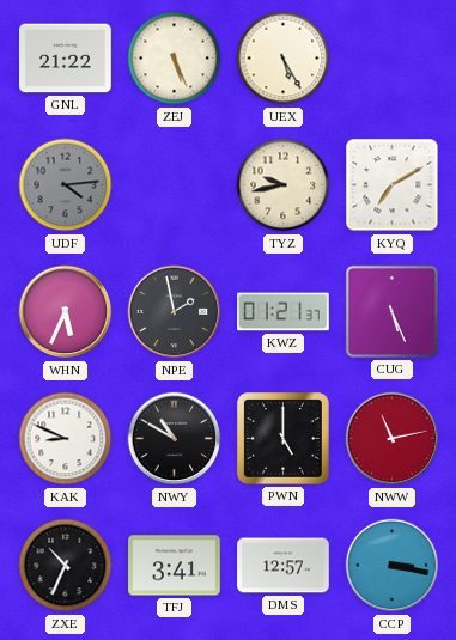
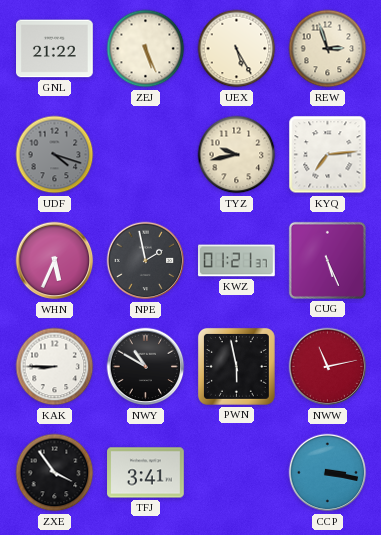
REW: none -> 2:57 (328, 49)
UDF: 4:14 -> 4:18 (55, 155)
KYQ: 7:10 -> 7:14 (328, 155)
KAK: 8:49 -> 8:45 (55, 367)
PWN: 5:00 -> 5:58 (236, 366)
ZXE: 10:34 -> 3:54 (55, 473)
DMS: 12:57 -> none (284, 566)
